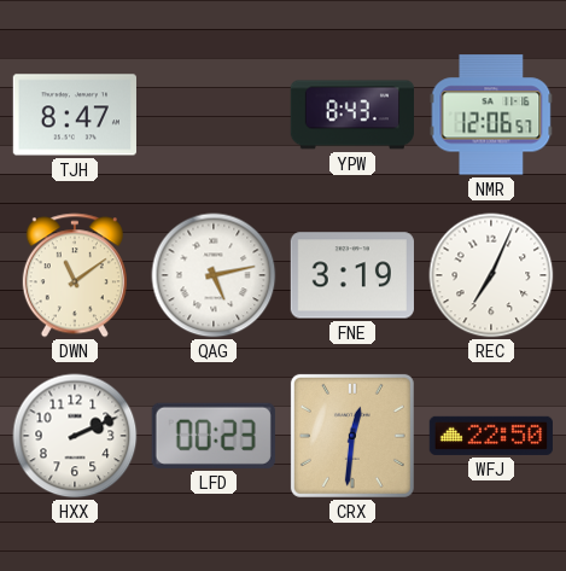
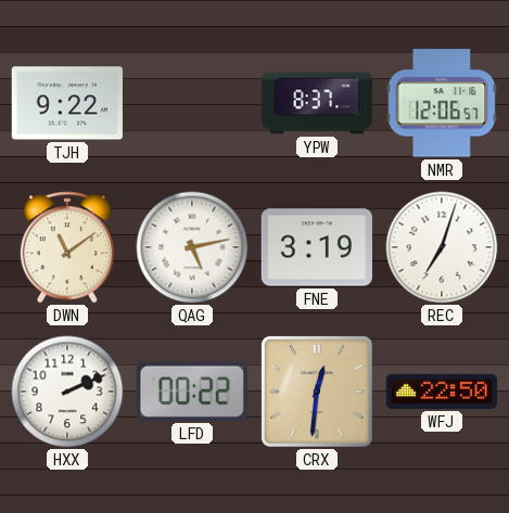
TJH: 8:47 -> 9:22 (67, 103)
YPW: 8:43 -> 8:37 (316, 103)
REC: 7:04 -> 7:03 (442, 247)
LFD: 00:23 -> 00:22 (192, 392)
